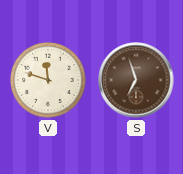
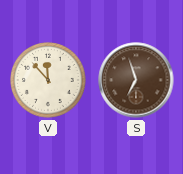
V: 11:48 -> 11:53 (48, 80)
